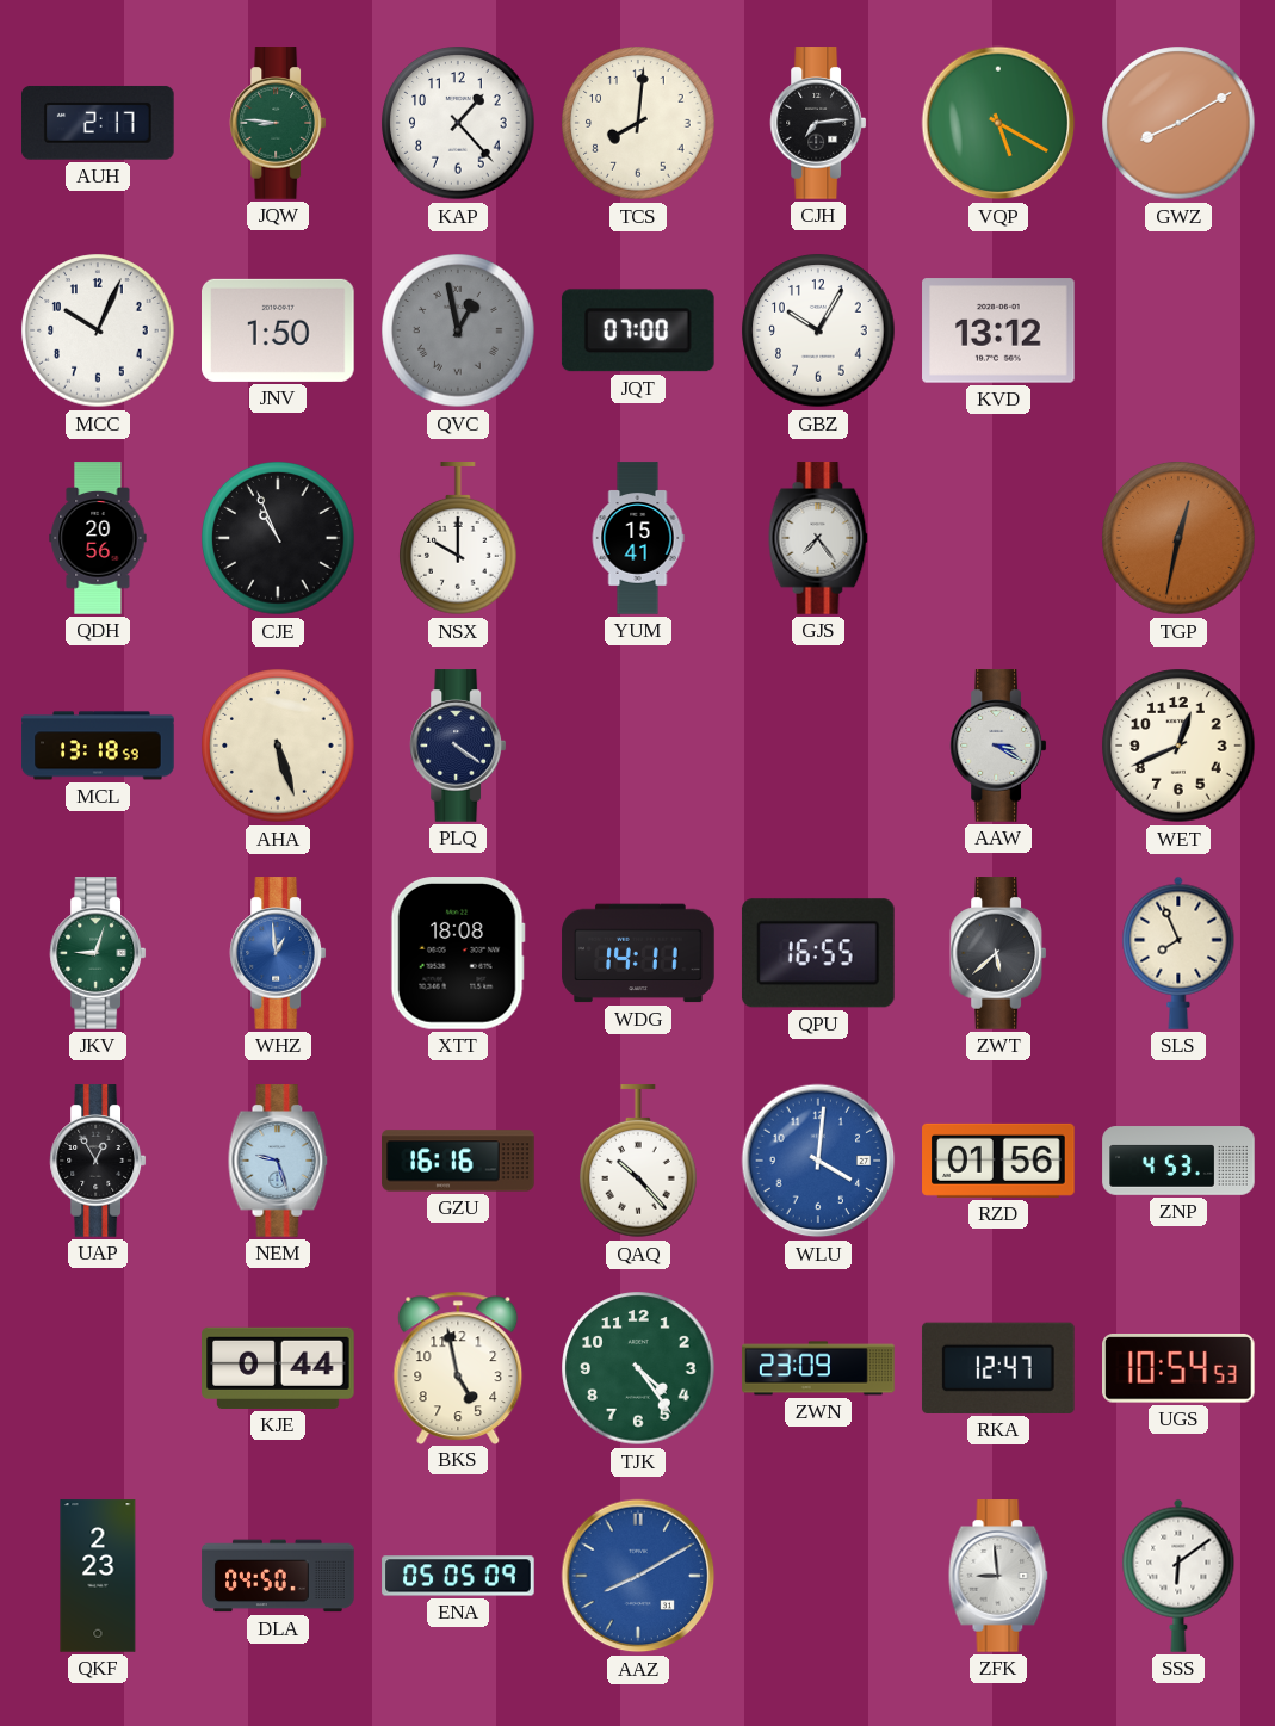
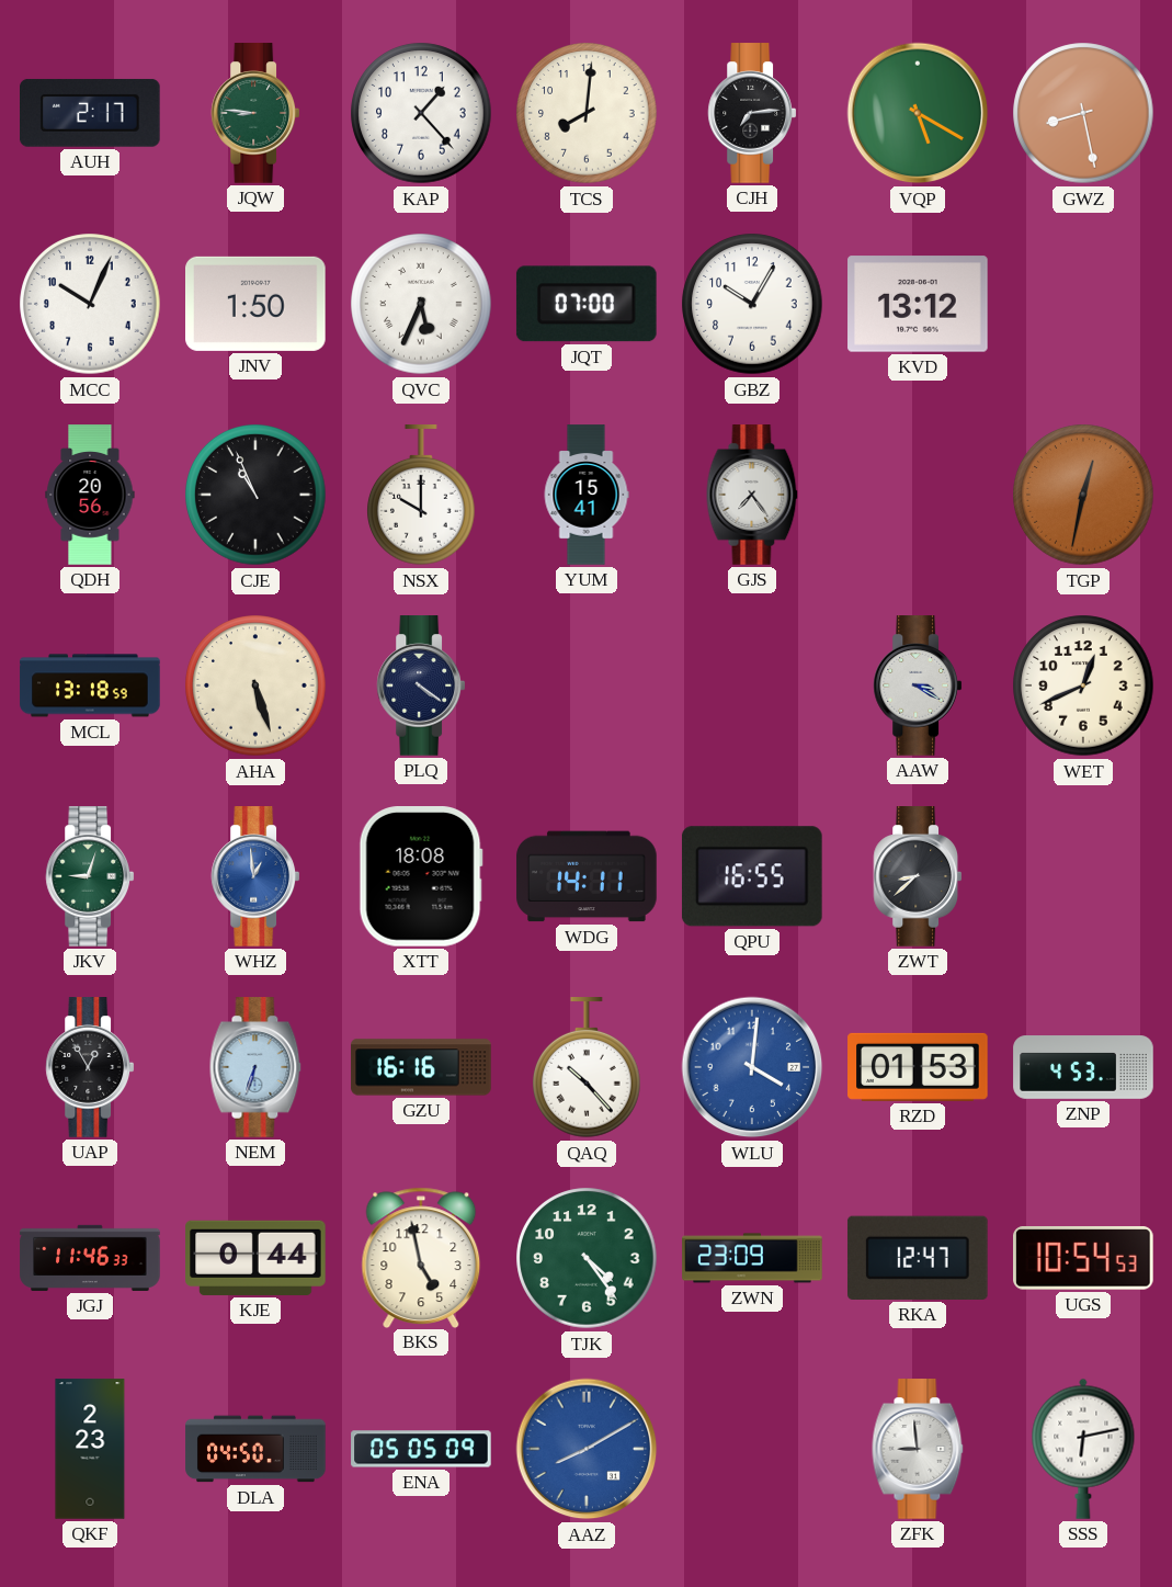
GWZ: 8:10 -> 8:28 (1083, 113)
QVC: 12:58 -> 5:34 (421, 304)
QVC dial: grey -> white (421, 304)
ZWT: 5:38 -> 8:38 (918, 876)
SLS: 7:56 -> none (1178, 953)
NEM: 9:27 -> 6:33 (255, 1067)
RZD: 01:56 -> 01:53 (918, 1067)
JGJ: none -> 11:46 (90, 1258)
SSS: 6:09 -> 6:13 (1083, 1449)
